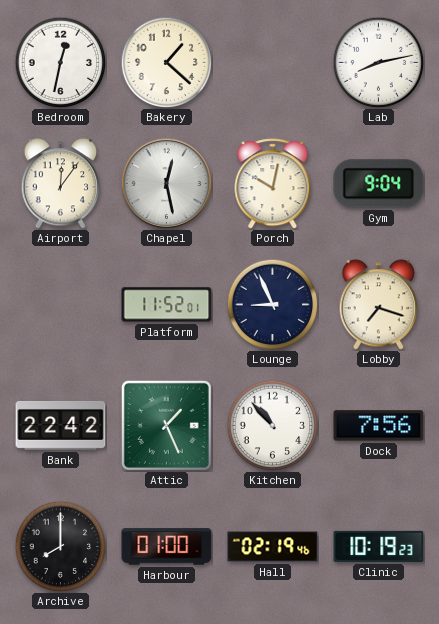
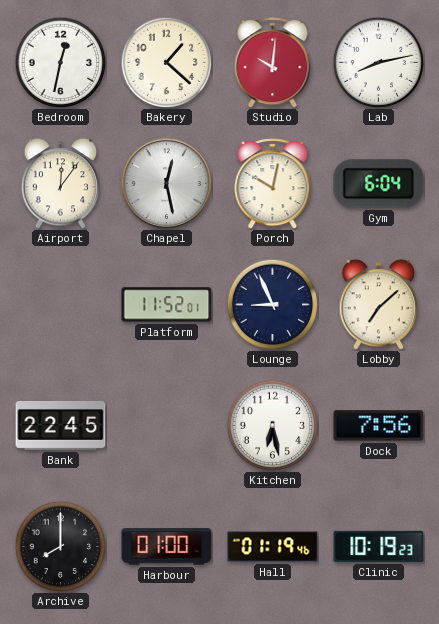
Studio: none -> 10:01 (273, 63)
Gym: 9:04 -> 6:04 (379, 184)
Lobby: 7:18 -> 7:08 (379, 305)
Bank: 22:42 -> 22:45 (61, 425)
Attic: 1:26 -> none (166, 425)
Kitchen: 10:53 -> 6:28 (272, 425)
Hall: 02:19 -> 01:19 (273, 547)
